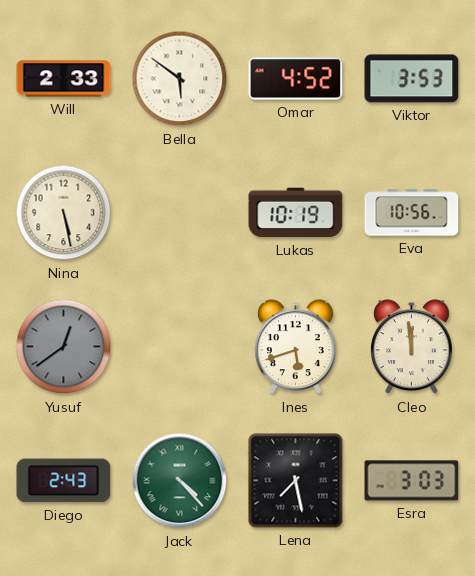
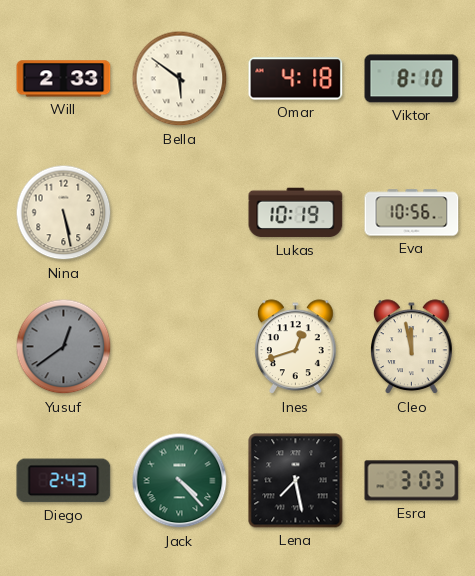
Omar: 4:52 -> 4:18 (296, 79)
Viktor: 3:53 -> 8:10 (412, 79)
Ines: 5:42 -> 12:42 (296, 347)
Cleo: 11:59 -> 11:58 (412, 347)
